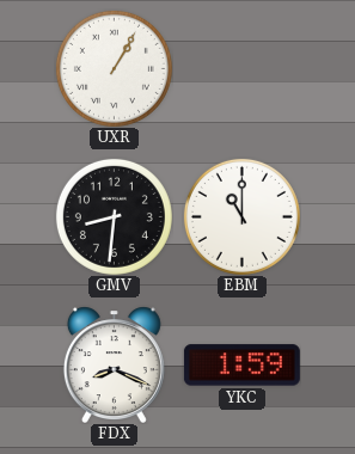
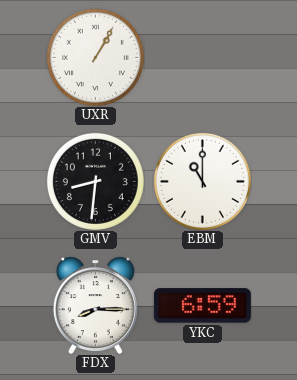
FDX: 8:19 -> 8:15 (95, 305)
YKC: 1:59 -> 6:59 (202, 306)
